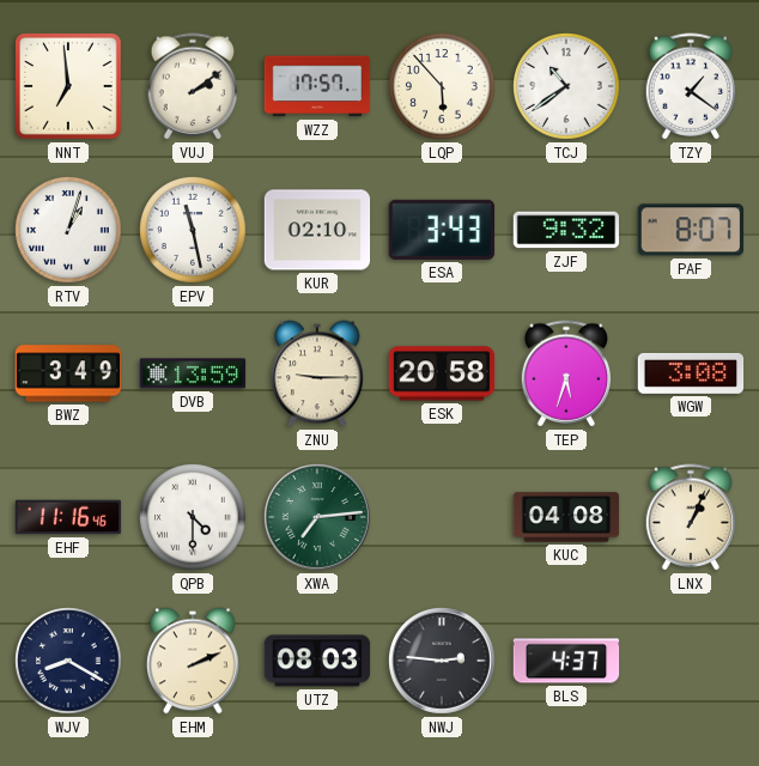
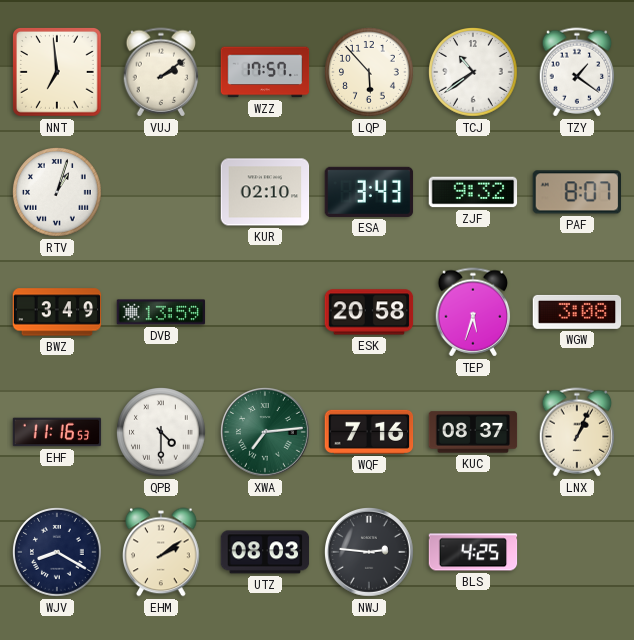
EPV: 11:28 -> none (194, 231)
ZNU: 9:15 -> none (317, 373)
EHF: 11:16:46 -> 11:16:53 (57, 432)
WQF: none -> 7:16 (369, 432)
KUC: 04:08 -> 08:37 (473, 432)
EHM: 2:11 -> 2:09 (161, 552)
BLS: 4:37 -> 4:25 (473, 552)
